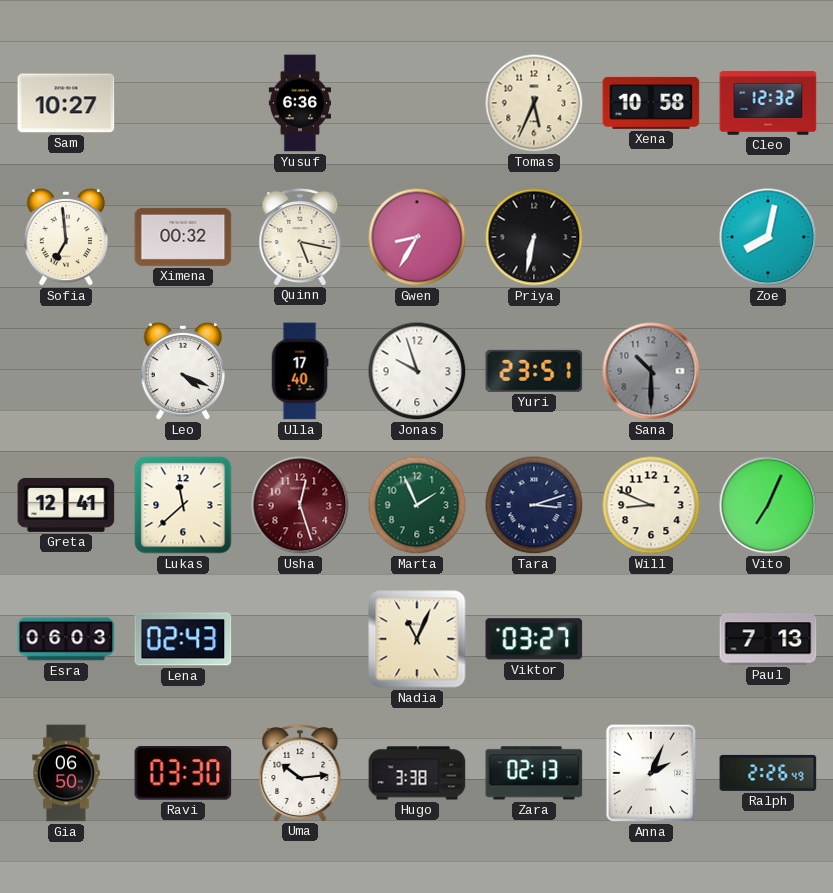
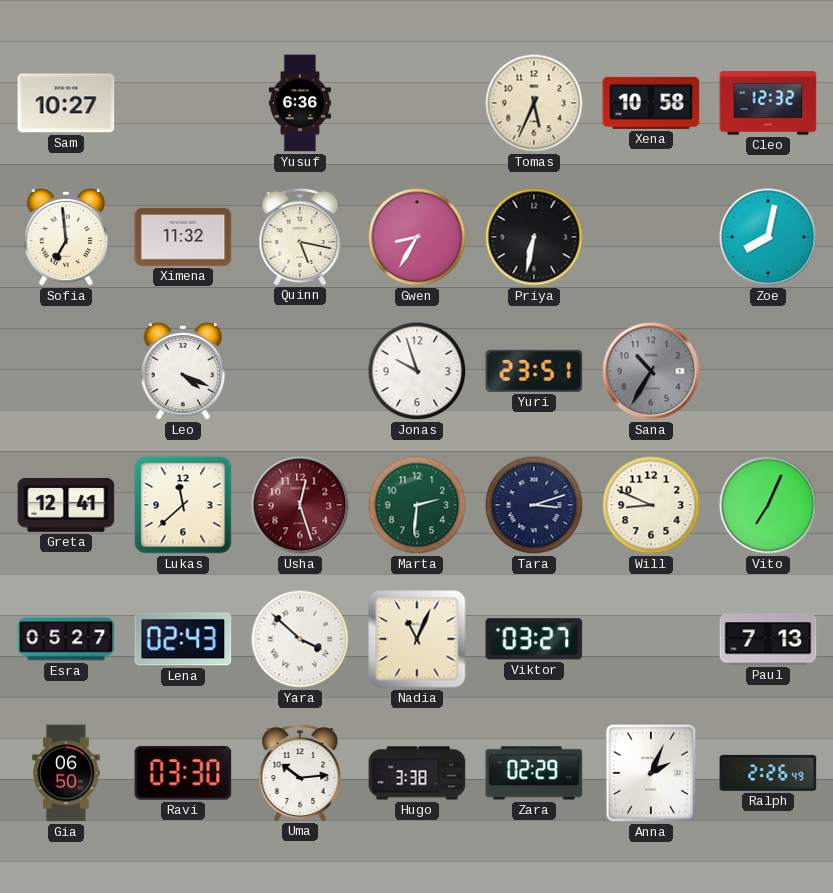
Ximena: 00:32 -> 11:32 (183, 237)
Ulla: 17:40 -> none (300, 371)
Sana: 10:30 -> 10:35 (651, 371)
Marta: 1:56 -> 2:31 (417, 505)
Esra: 06:03 -> 05:27 (66, 639)
Yara: none -> 3:52 (300, 639)
Zara: 02:13 -> 02:29 (534, 773)
